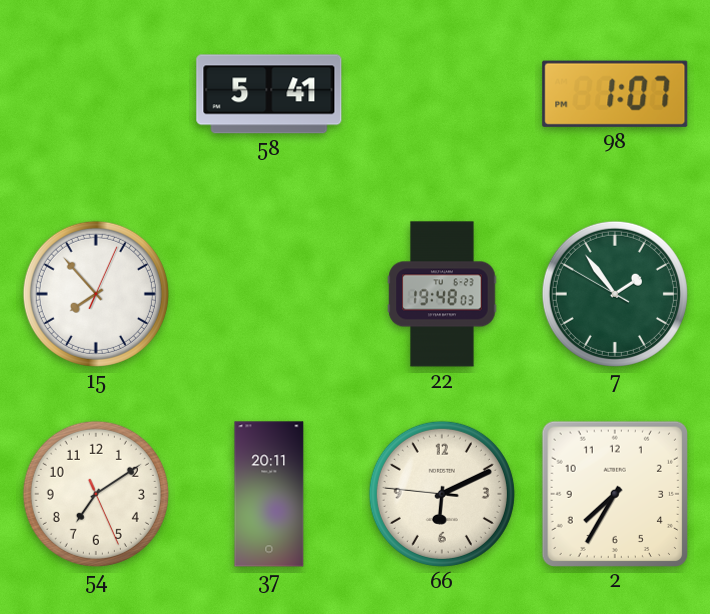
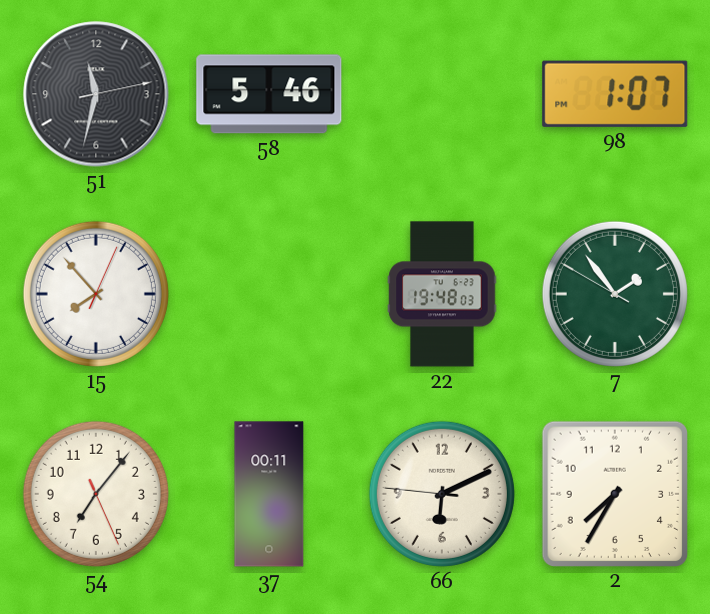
51: none -> 11:32 (96, 94)
58: 5:41 -> 5:46 (269, 94)
54: 7:09 -> 7:06 (96, 494)
37: 20:11 -> 00:11 (269, 494)
